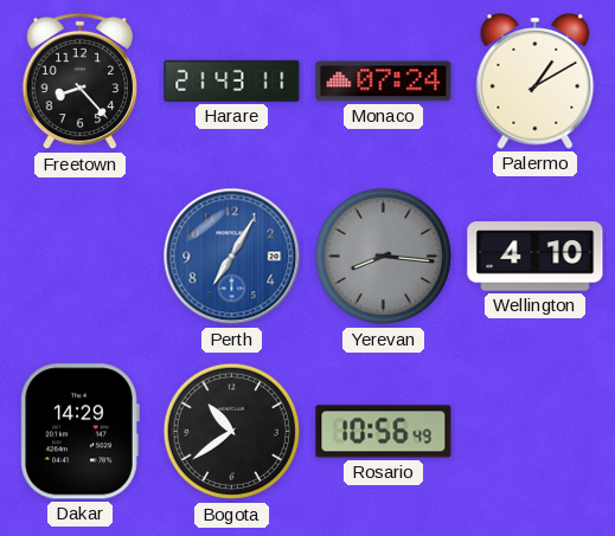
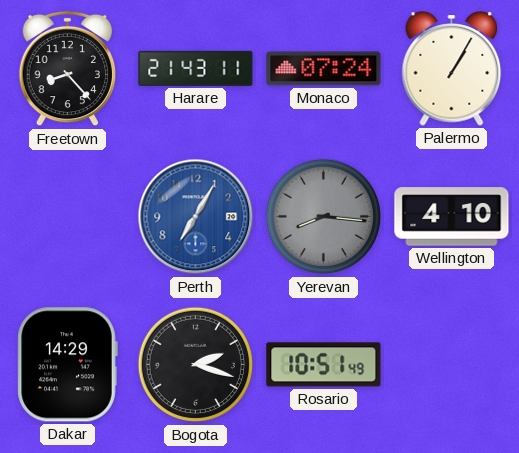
Palermo: 1:10 -> 1:05 (452, 69)
Bogota: 10:39 -> 2:18 (196, 365)
Rosario: 10:56 -> 10:51 (324, 365)
